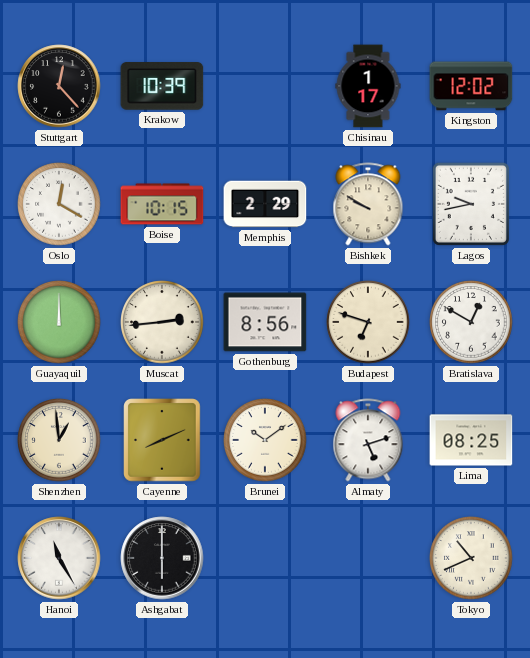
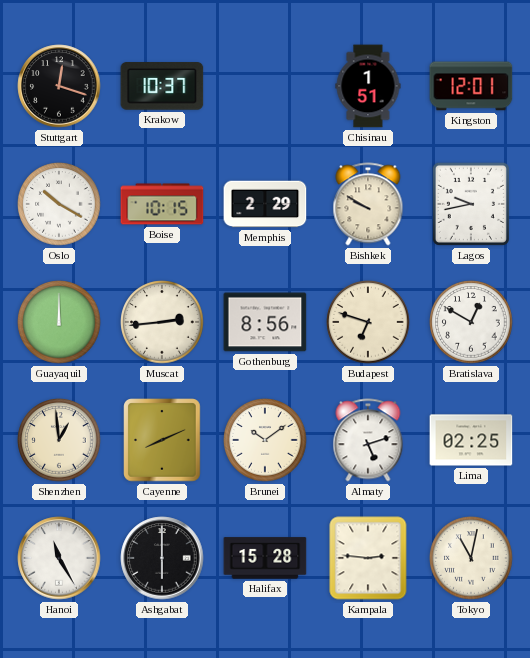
Stuttgart: 12:23 -> 12:18 (59, 86)
Krakow: 10:39 -> 10:37 (162, 86)
Chisinau: 1:17 -> 1:51 (368, 86)
Kingston: 12:02 -> 12:01 (471, 86)
Oslo: 12:20 -> 10:20 (59, 204)
Lima: 08:25 -> 02:25 (471, 440)
Halifax: none -> 15:28 (265, 558)
Kampala: none -> 2:46 (368, 558)
Tokyo: 10:41 -> 11:02 (471, 558)
